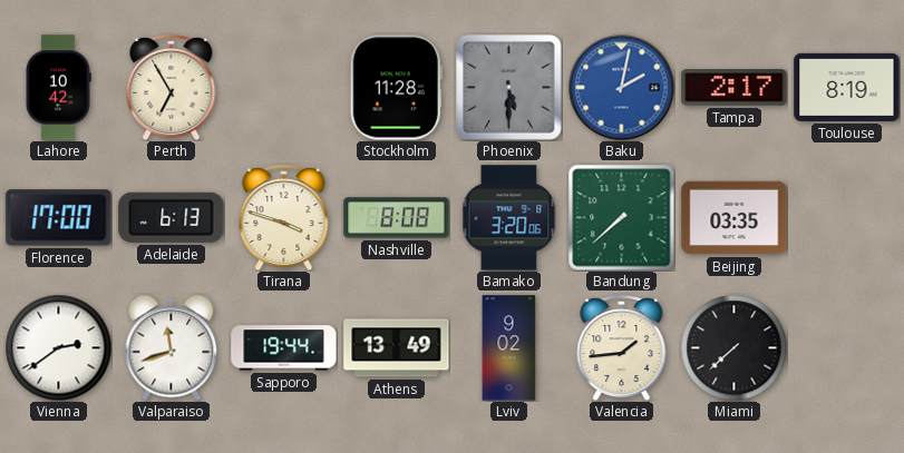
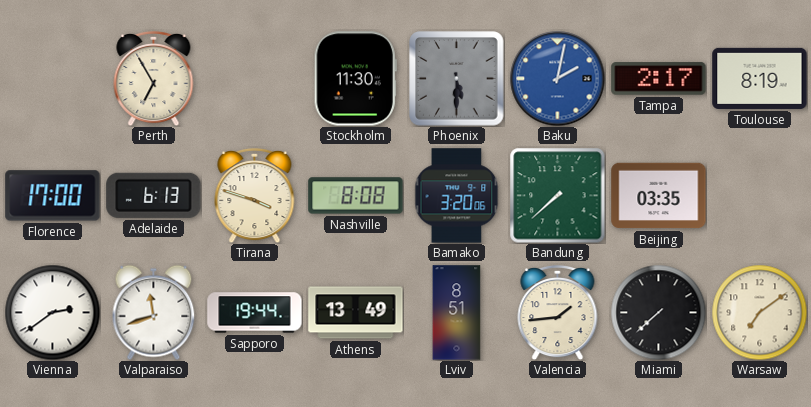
Lahore: 10:42 -> none (58, 88)
Stockholm: 11:28 -> 11:30 (355, 79)
Lviv: 9:02 -> 8:51 (457, 313)
Warsaw: none -> 7:09 (759, 312)
